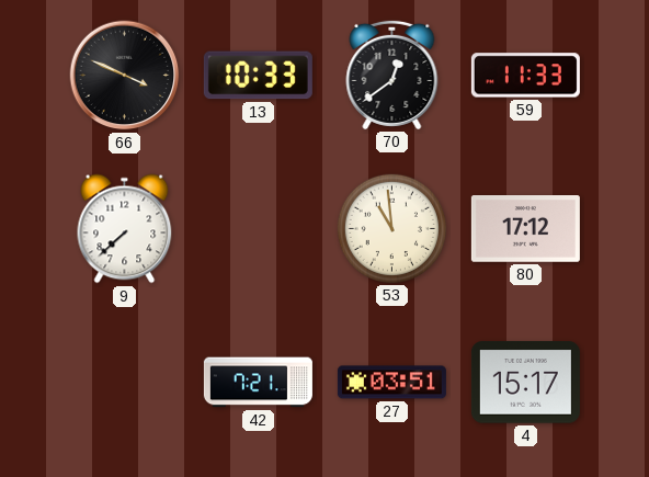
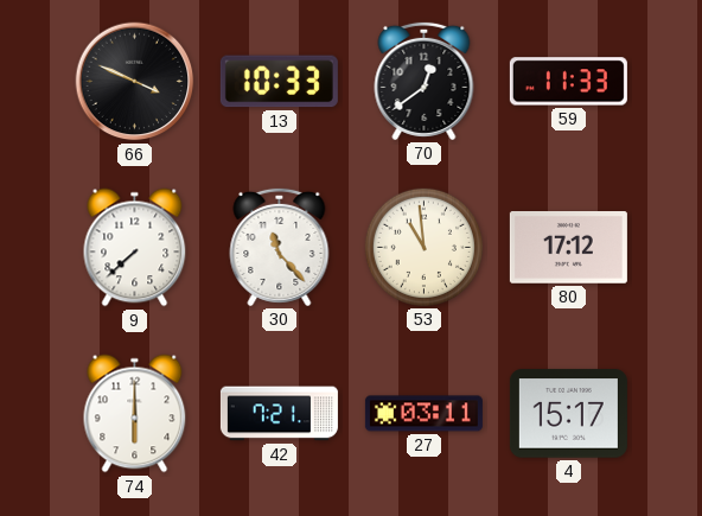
30: none -> 11:23 (280, 247)
74: none -> 6:00 (135, 414)
27: 03:51 -> 03:11 (423, 414)
